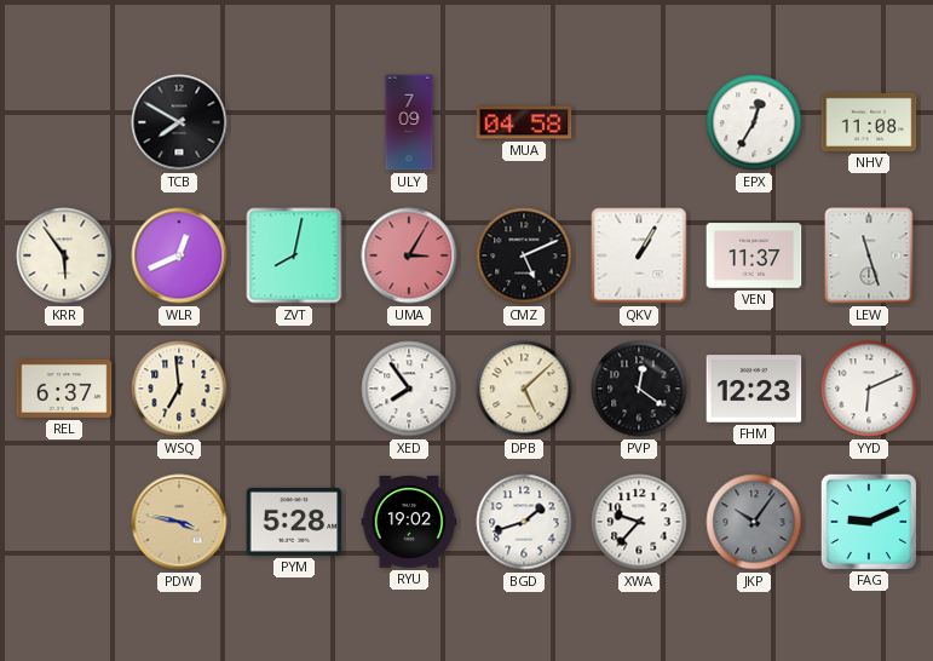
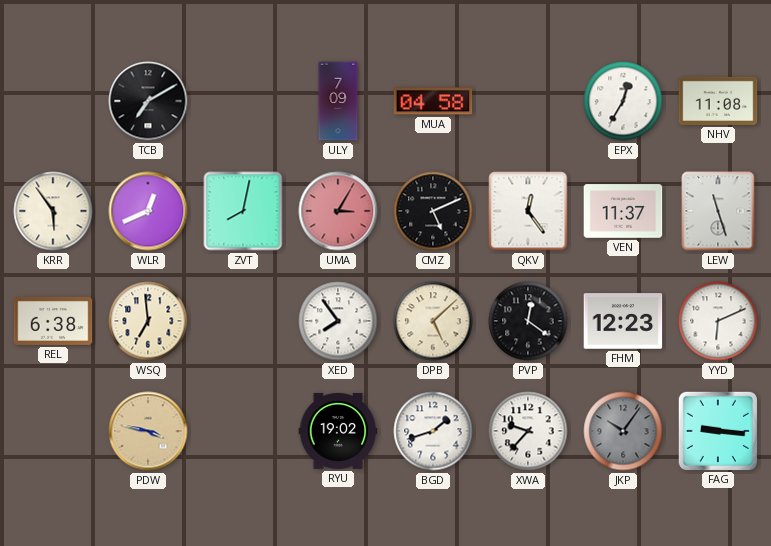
TCB: 7:50 -> 7:10 (148, 101)
QKV: 1:05 -> 12:24 (528, 211)
REL: 6:37 -> 6:38 (53, 321)
PYM: 5:28 -> none (294, 522)
FAG: 9:11 -> 9:16 (717, 430)
